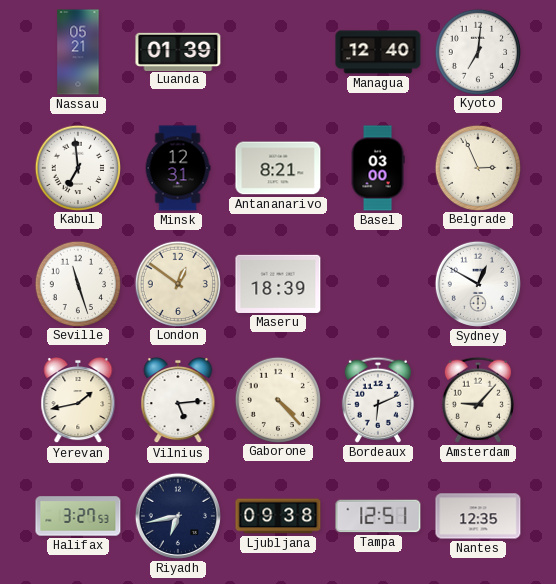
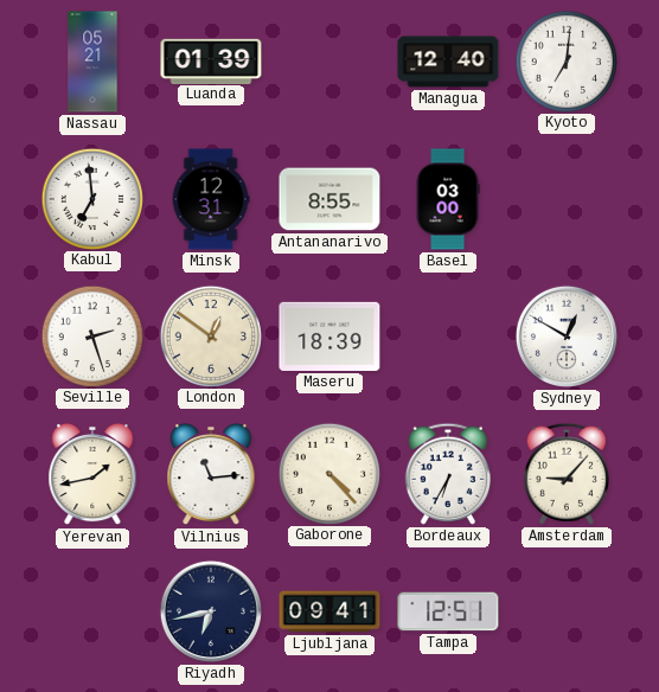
Antananarivo: 8:21 -> 8:55 (329, 199)
Belgrade: 2:56 -> none (477, 167)
Seville: 11:27 -> 2:27 (91, 335)
Vilnius: 5:14 -> 11:14 (211, 474)
Bordeaux: 6:11 -> 6:35 (448, 474)
Halifax: 3:27 -> none (78, 516)
Ljubljana: 09:38 -> 09:41 (329, 611)
Nantes: 12:35 -> none (478, 516)
